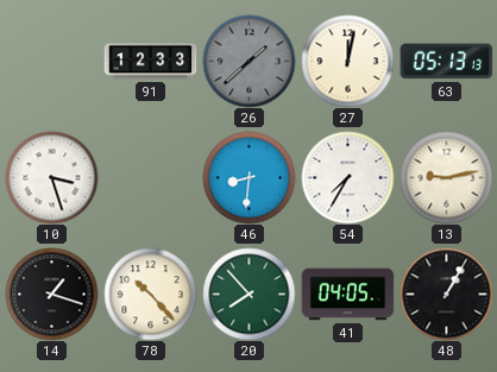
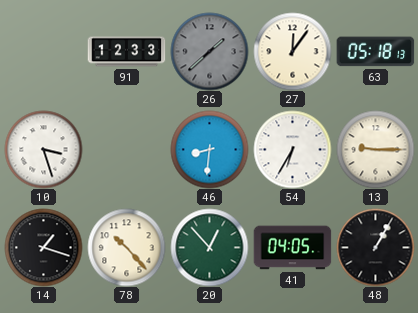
27: 12:02 -> 12:06 (292, 51)
63: 05:13 -> 05:18 (375, 52)
54: 7:35 -> 6:35 (292, 149)
13: 9:13 -> 9:15 (375, 149)
20: 7:53 -> 12:53 (209, 247)
